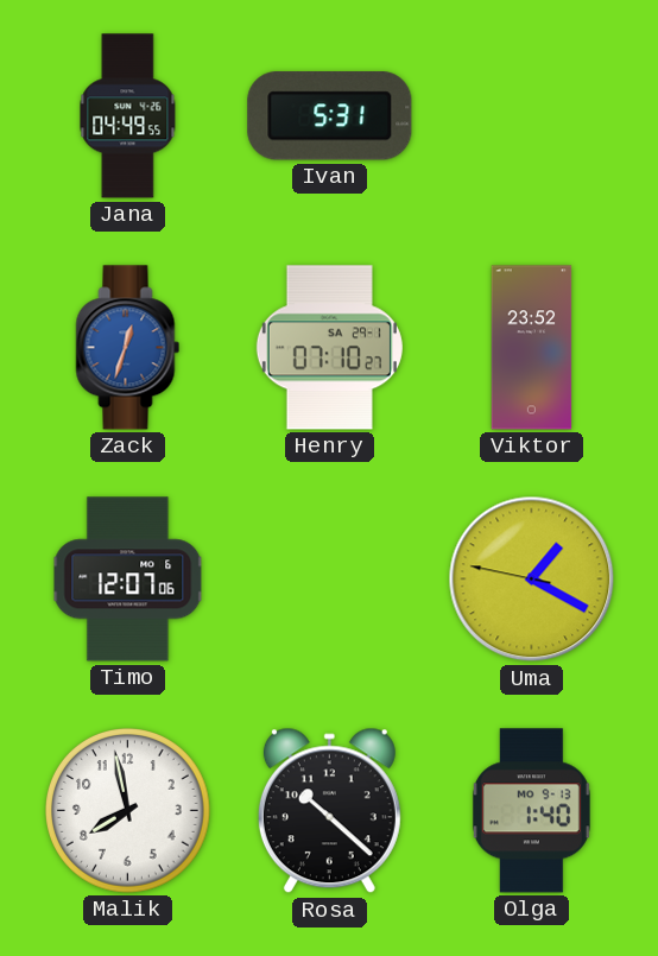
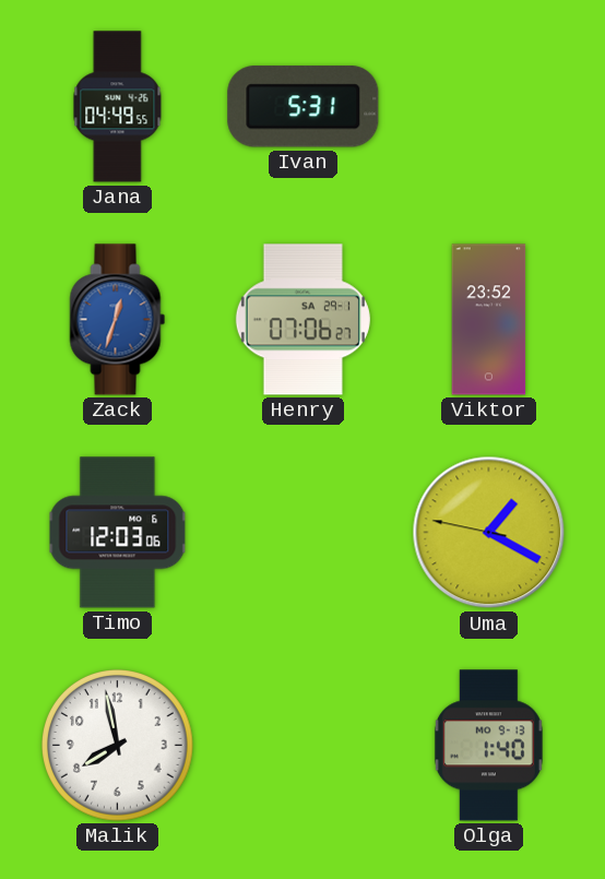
Henry: 07:10 -> 07:06 (302, 320)
Timo: 12:07 -> 12:03 (118, 533)
Rosa: 10:22 -> none (329, 811)
